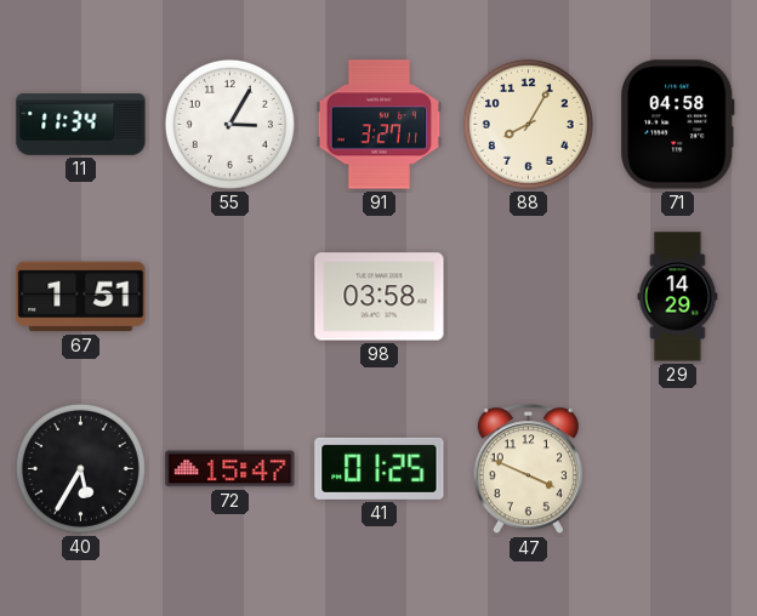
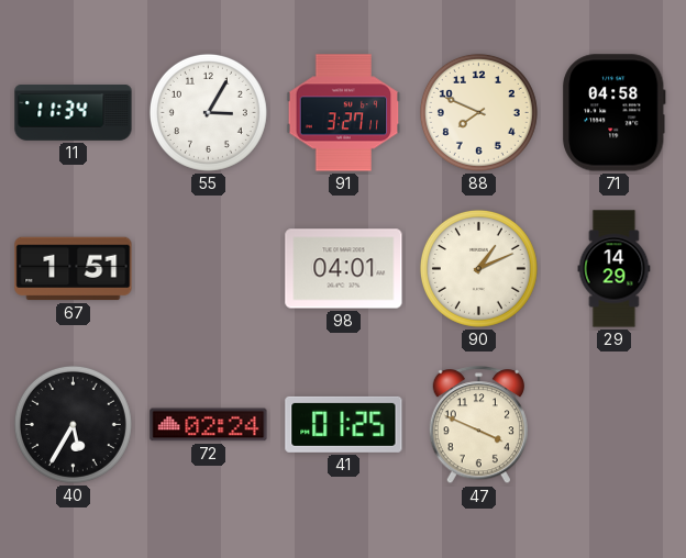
88: 8:05 -> 7:49 (478, 112)
98: 03:58 -> 04:01 (344, 269)
90: none -> 1:11 (478, 268)
72: 15:47 -> 02:24 (209, 425)
